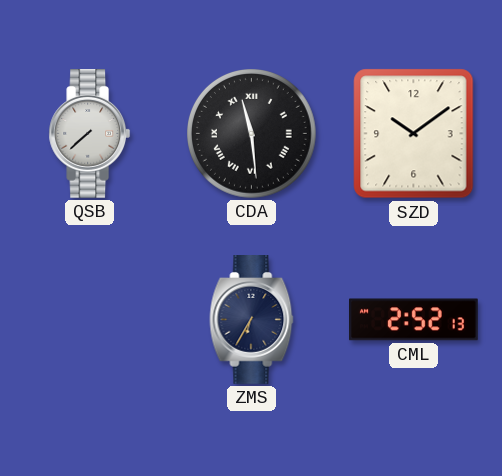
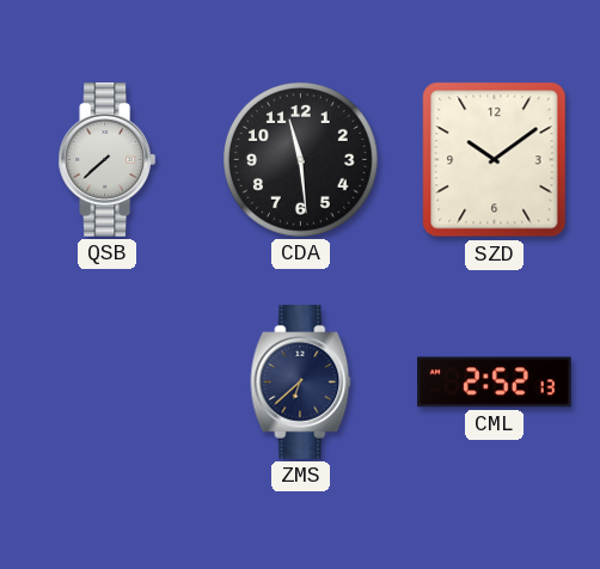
CDA numerals: Roman -> Arabic (301, 160)
ZMS: 6:35 -> 6:38 (301, 383)
